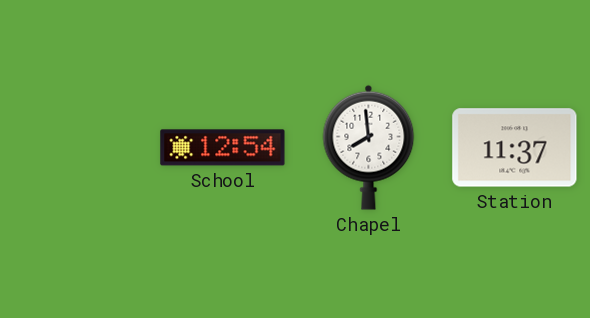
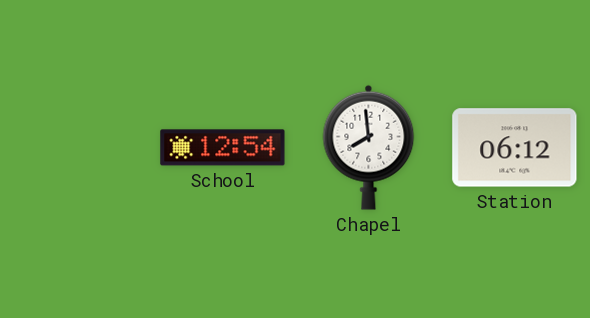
Station: 11:37 -> 06:12 (515, 148)
